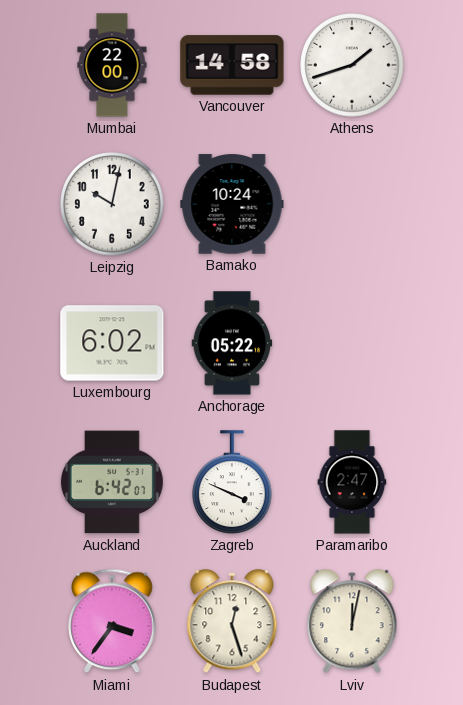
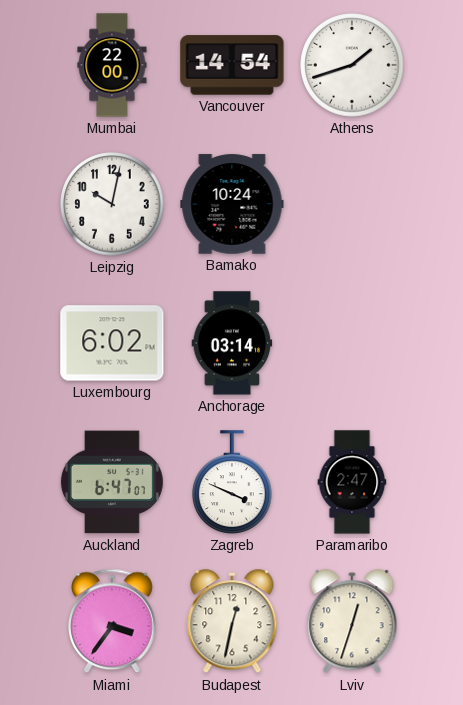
Vancouver: 14:58 -> 14:54 (232, 65)
Anchorage: 05:22 -> 03:14 (232, 343)
Auckland: 6:42 -> 6:47 (112, 482)
Budapest: 12:27 -> 12:32 (232, 622)
Lviv: 12:02 -> 12:33 (352, 622)
